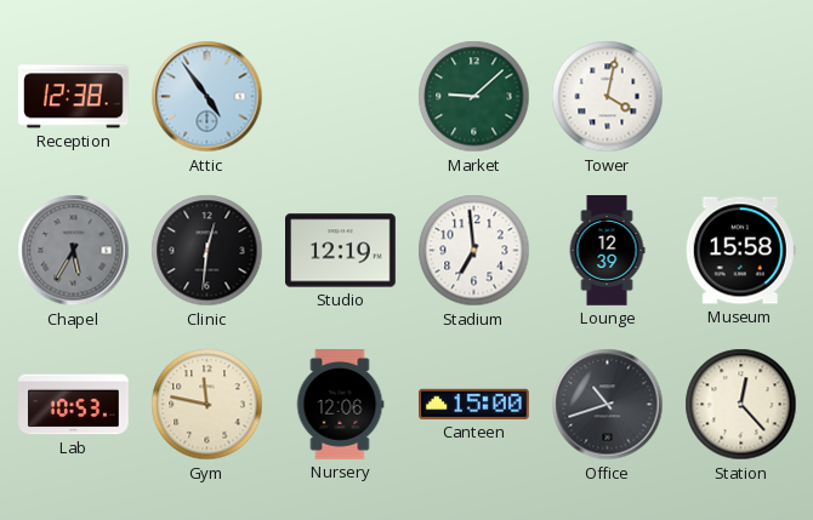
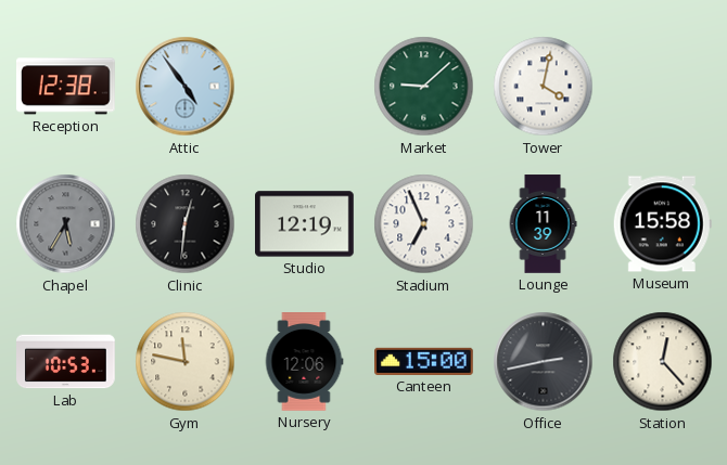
Stadium: 6:59 -> 6:56 (424, 224)
Lounge: 12:39 -> 11:39 (543, 224)
Office: 10:42 -> 2:43 (544, 362)
